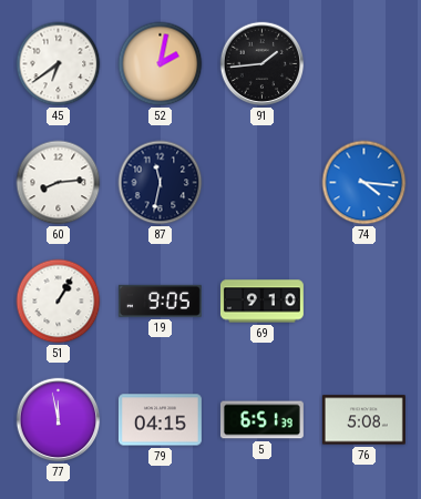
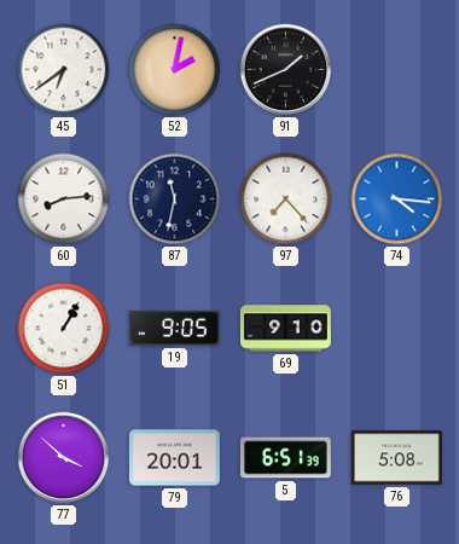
91: 1:44 -> 1:41 (286, 70)
97: none -> 7:23 (286, 199)
77: 11:58 -> 3:52 (64, 458)
79: 04:15 -> 20:01 (174, 458)
